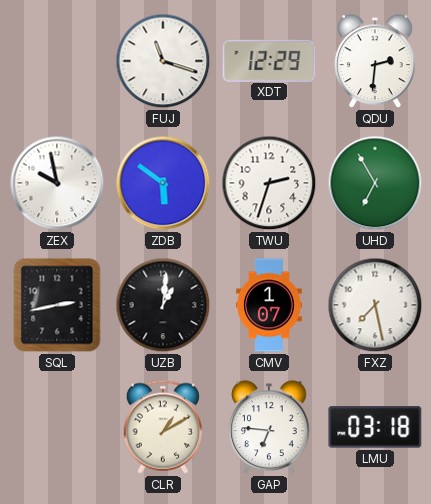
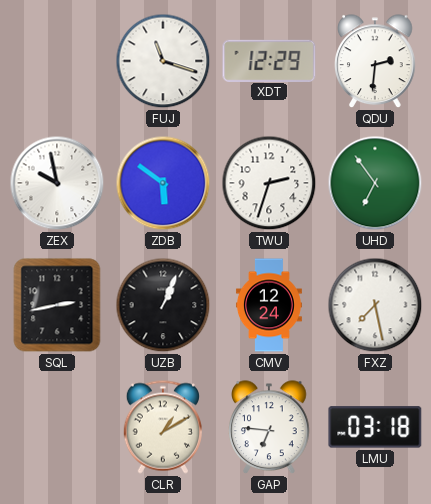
UHD: 6:55 -> 6:54 (375, 183)
UZB: 1:01 -> 1:04 (163, 305)
CMV: 1:07 -> 12:24 (269, 305)
